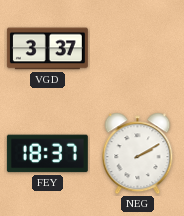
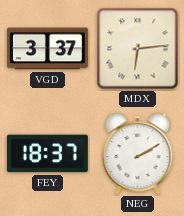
MDX: none -> 6:14 (138, 49)
